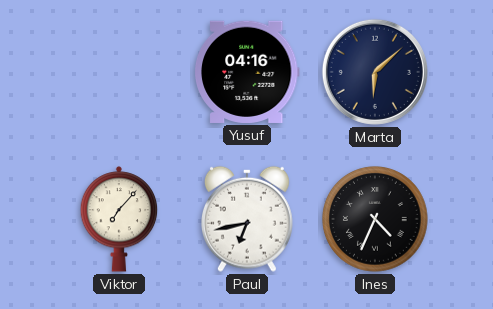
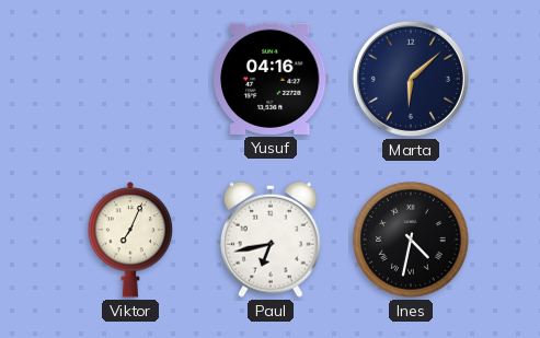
Viktor: 7:07 -> 7:04 (130, 240)
Ines: 4:34 -> 4:32 (411, 240)
